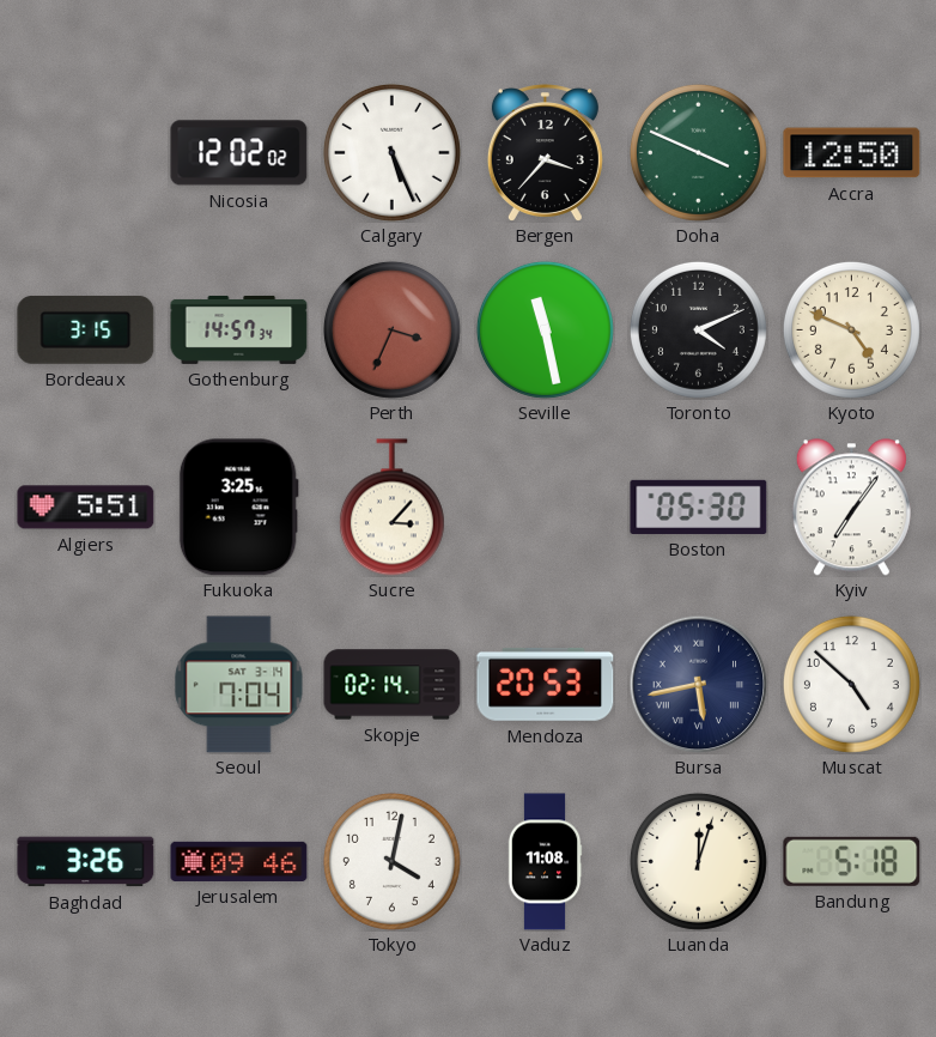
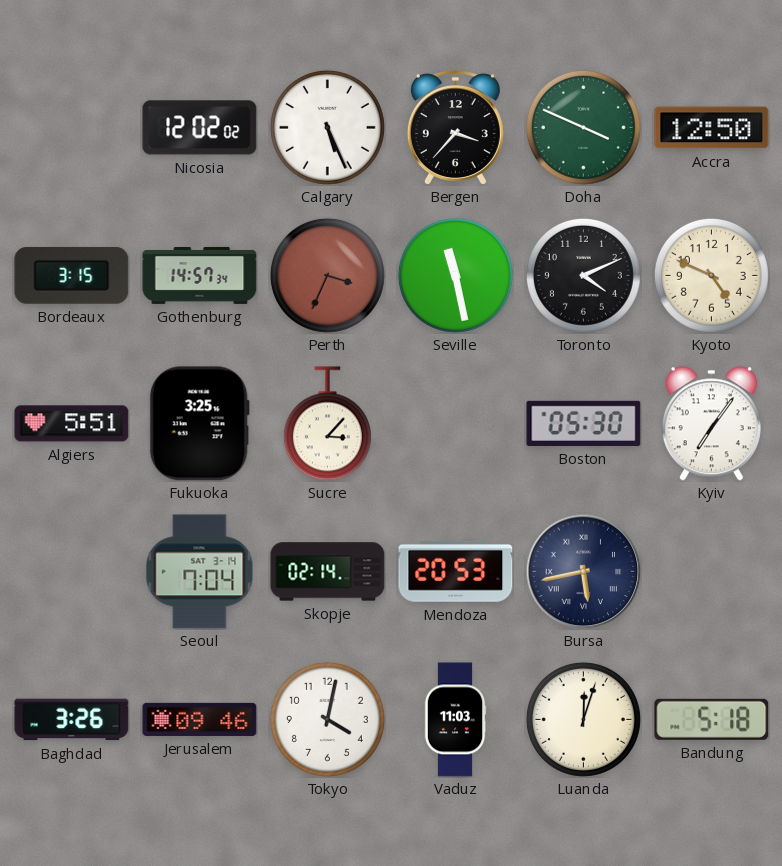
Muscat: 4:52 -> none (851, 684)
Vaduz: 11:08 -> 11:03 (455, 720)
